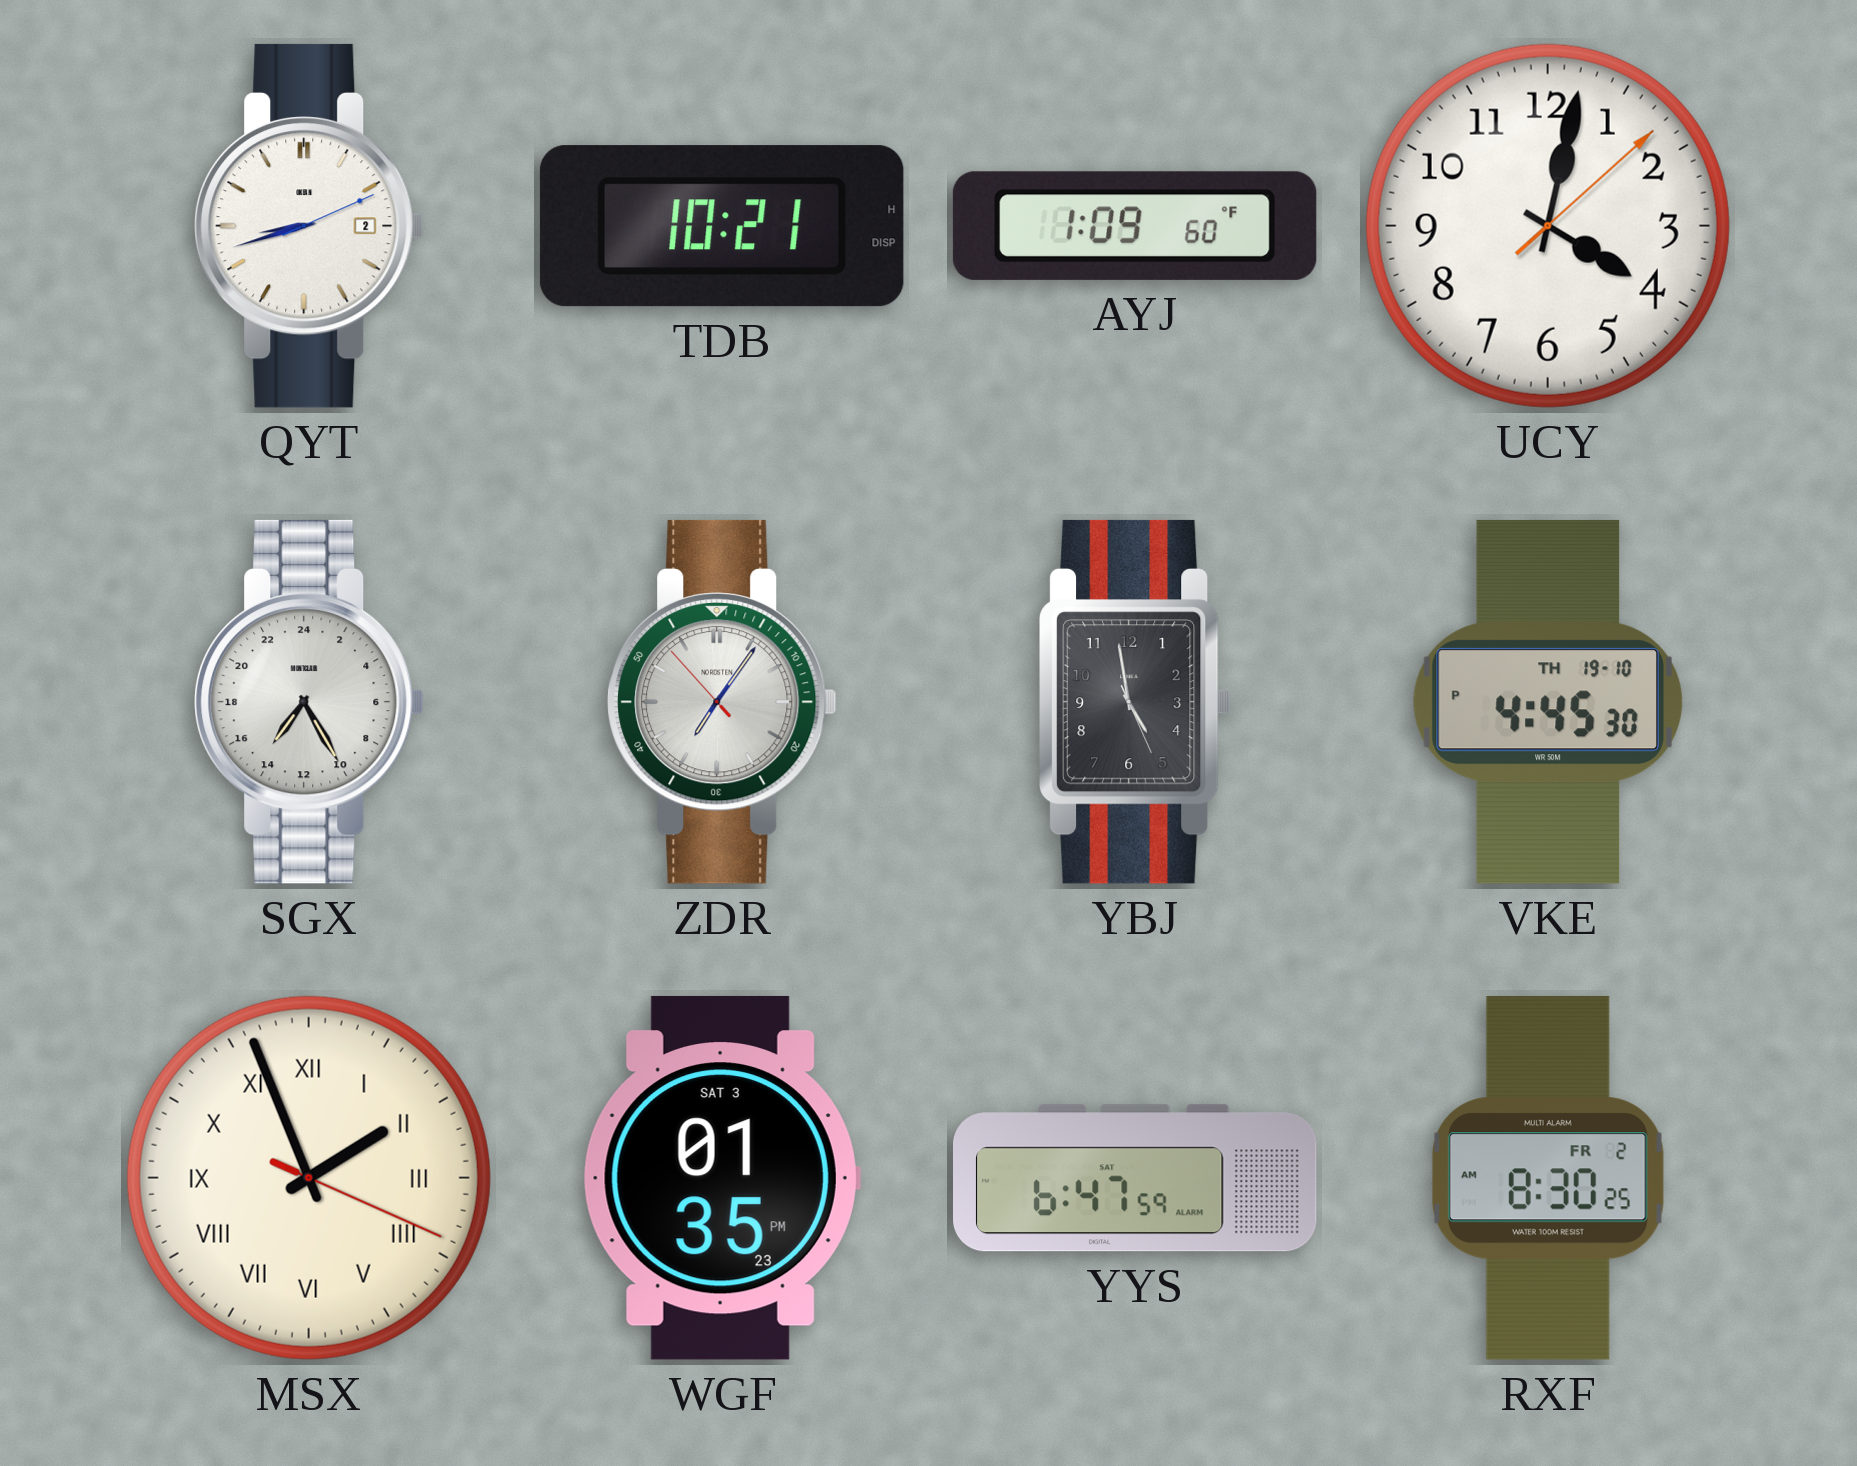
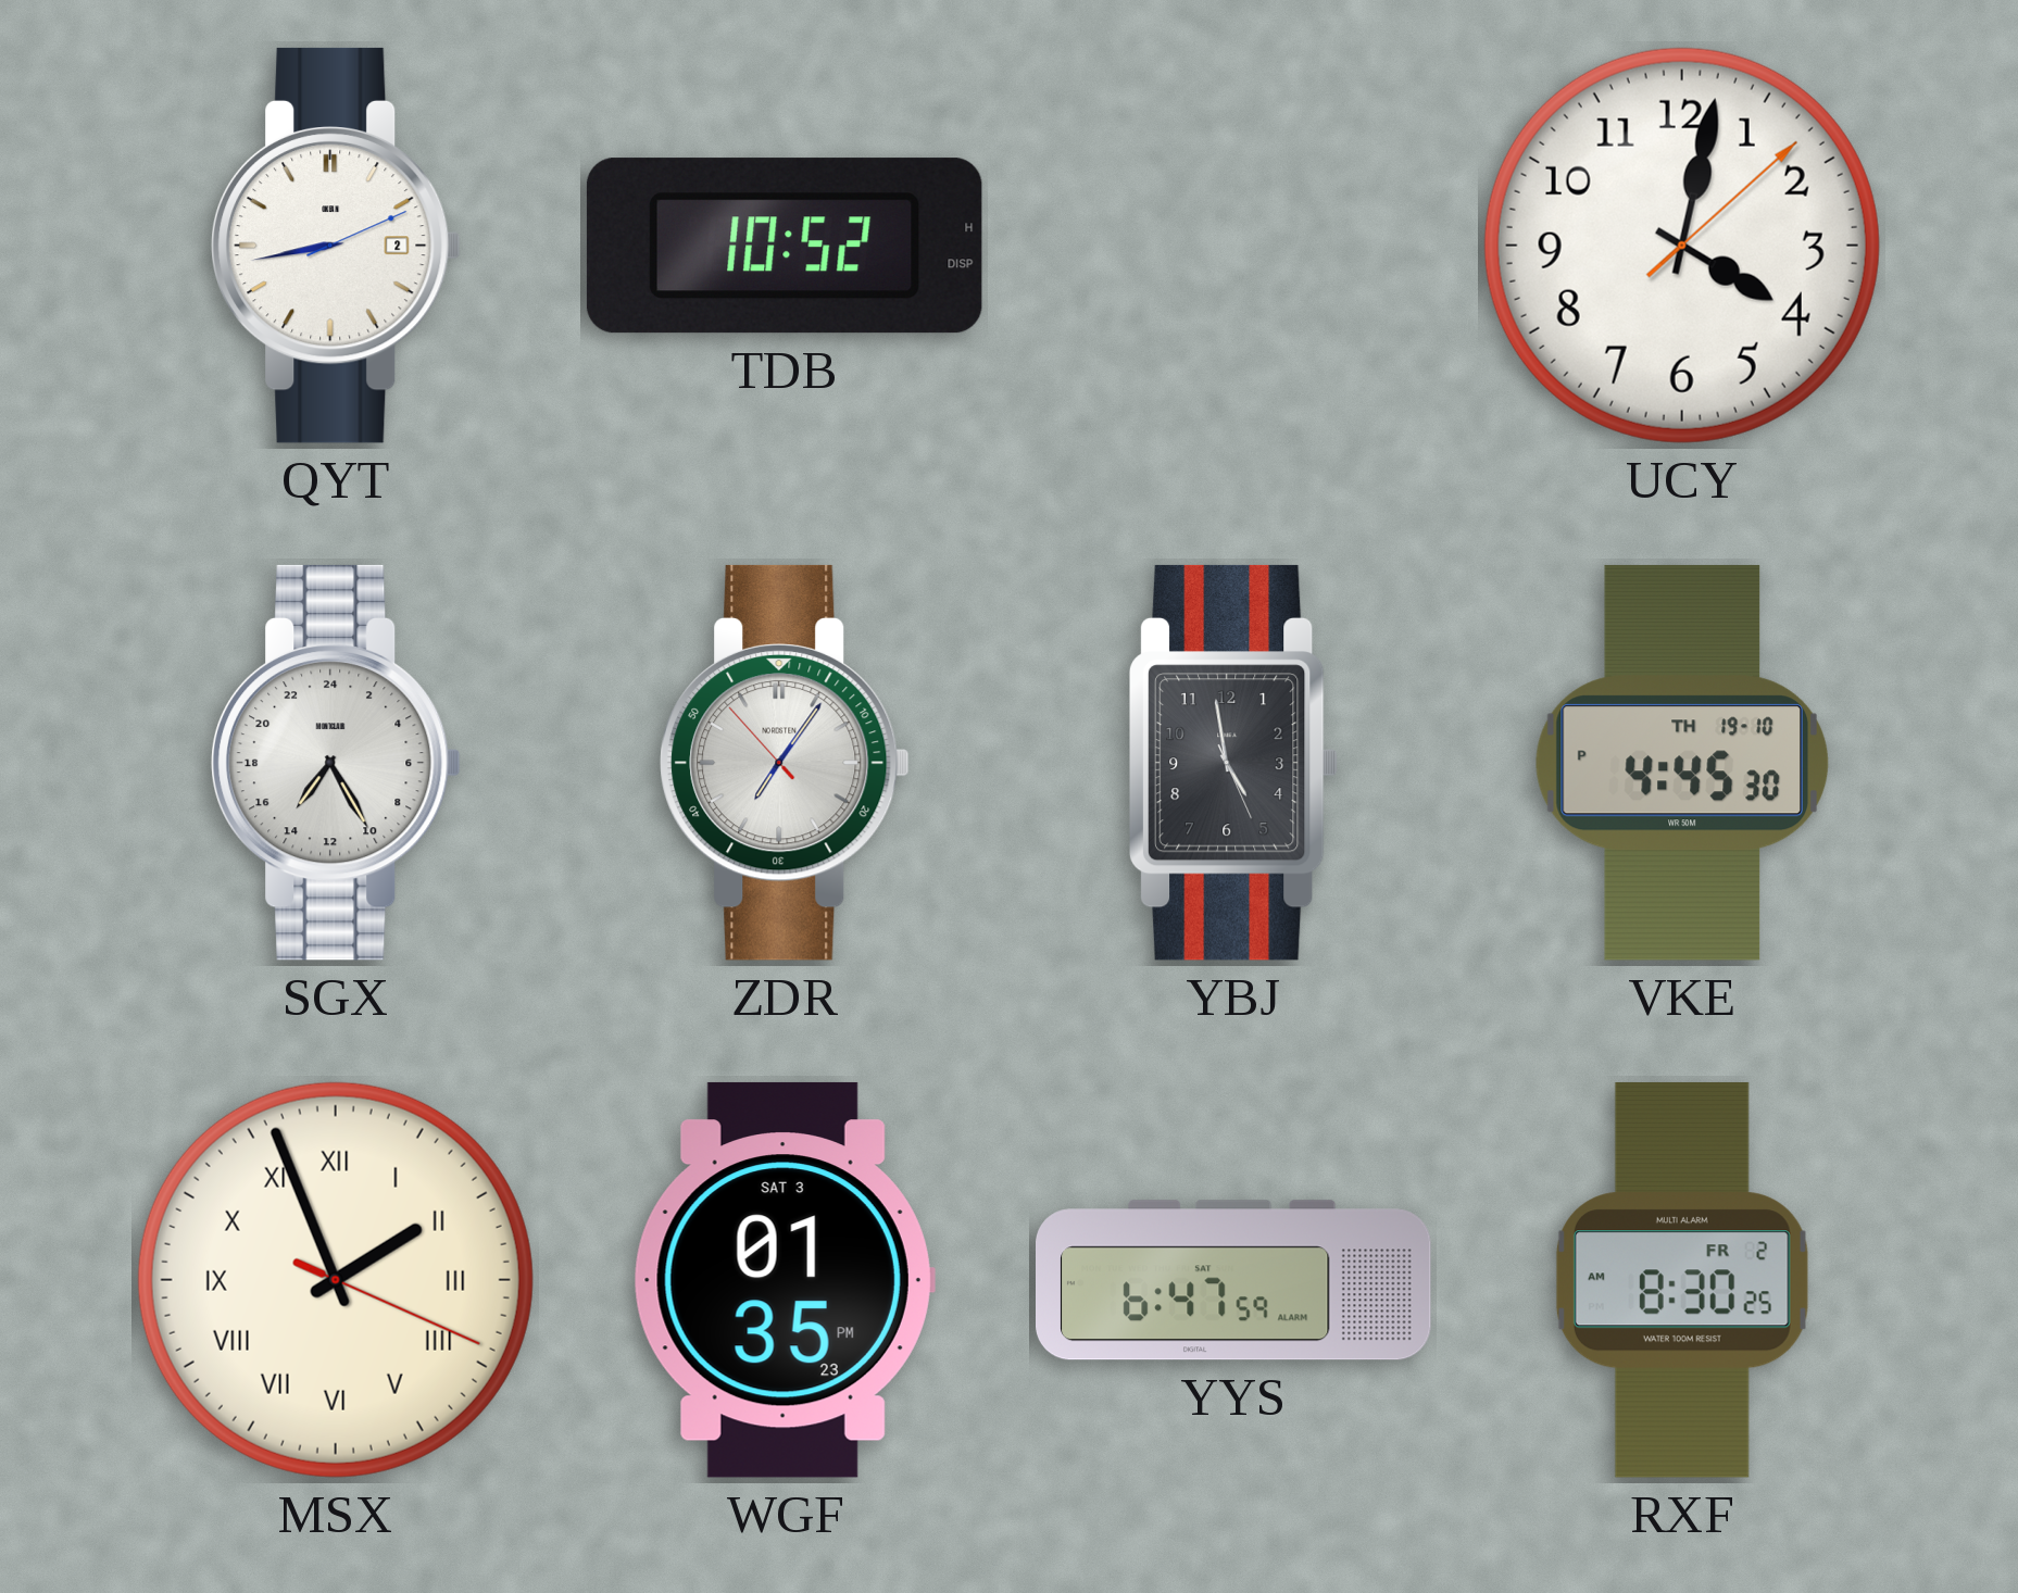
QYT: 8:42 -> 8:43 (336, 246)
TDB: 10:21 -> 10:52 (785, 246)
AYJ: 1:09 -> none (1135, 226)
